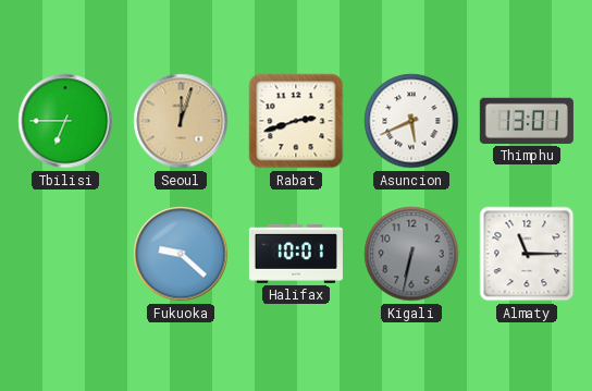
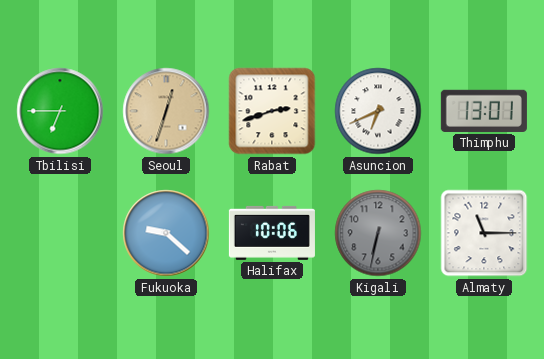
Seoul: 12:03 -> 12:33 (166, 111)
Asuncion: 5:41 -> 6:41 (378, 111)
Halifax: 10:01 -> 10:06 (272, 233)
